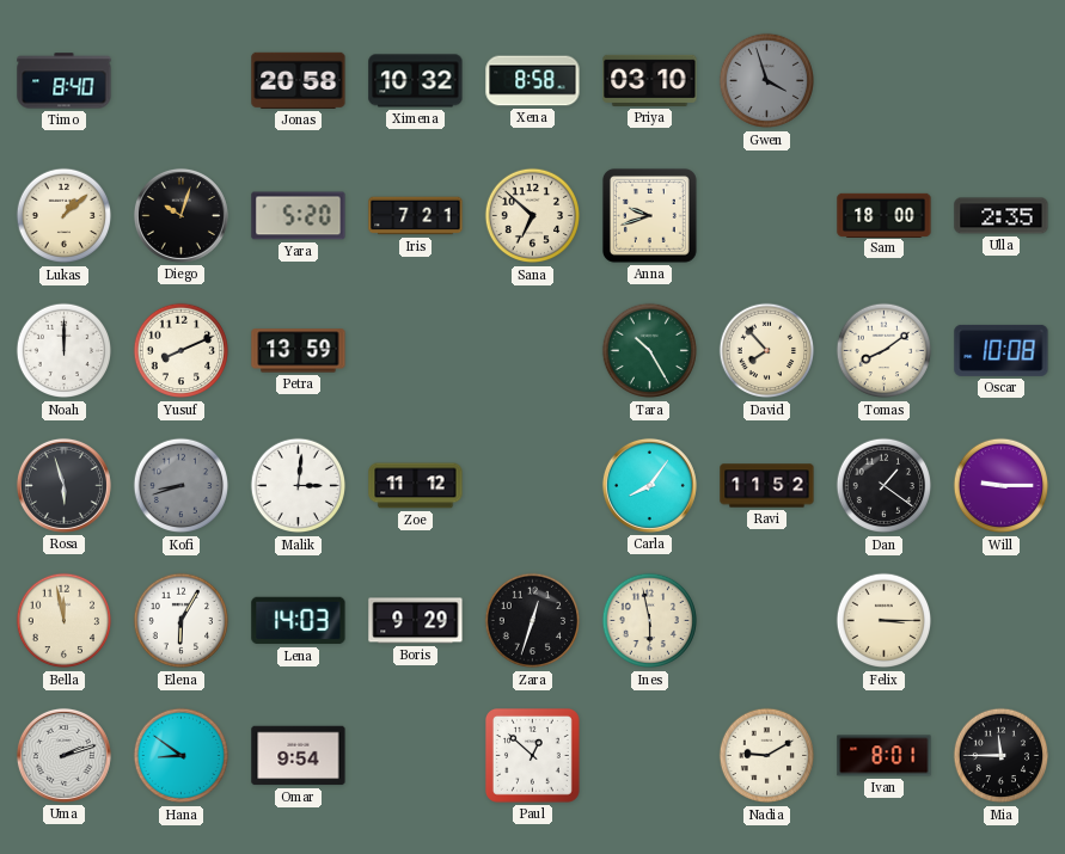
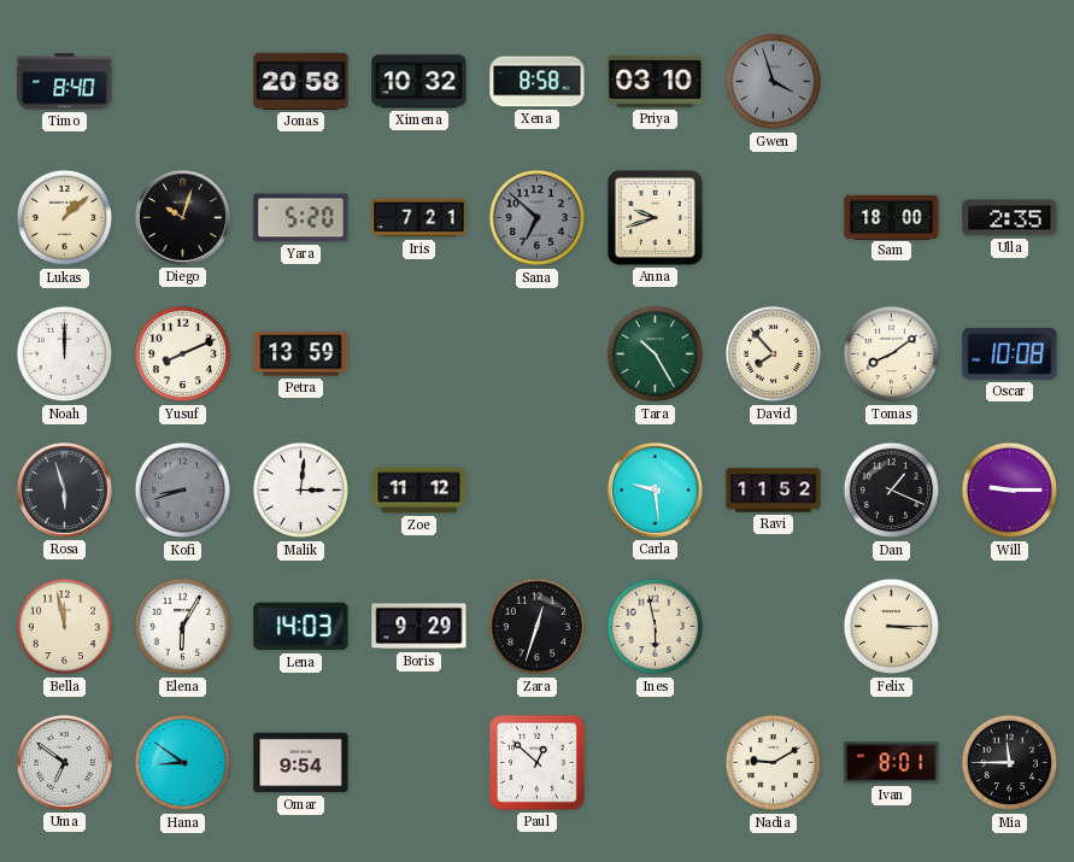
Sana dial: cream -> grey (538, 218)
Carla: 8:06 -> 9:29 (655, 489)
Dan: 1:21 -> 1:19 (892, 491)
Uma: 2:12 -> 6:51 (64, 762)
